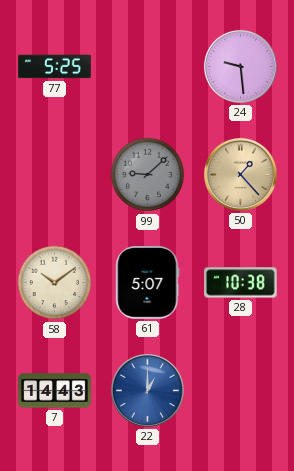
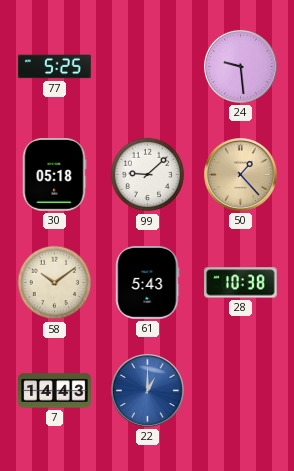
30: none -> 05:18 (54, 175)
99 dial: grey -> white (148, 175)
61: 5:07 -> 5:43 (148, 283)
